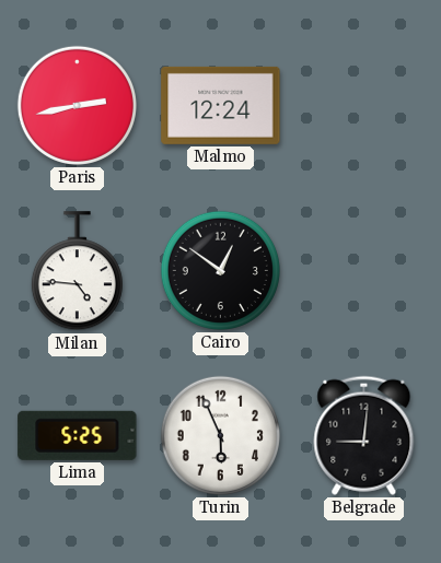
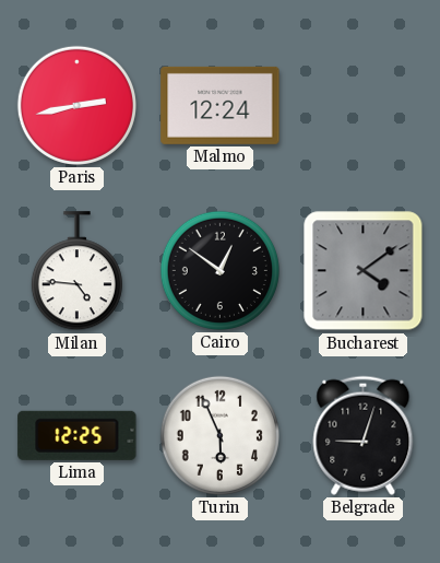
Bucharest: none -> 4:09 (364, 271)
Lima: 5:25 -> 12:25 (78, 435)
Belgrade: 9:01 -> 9:03 (364, 435)
